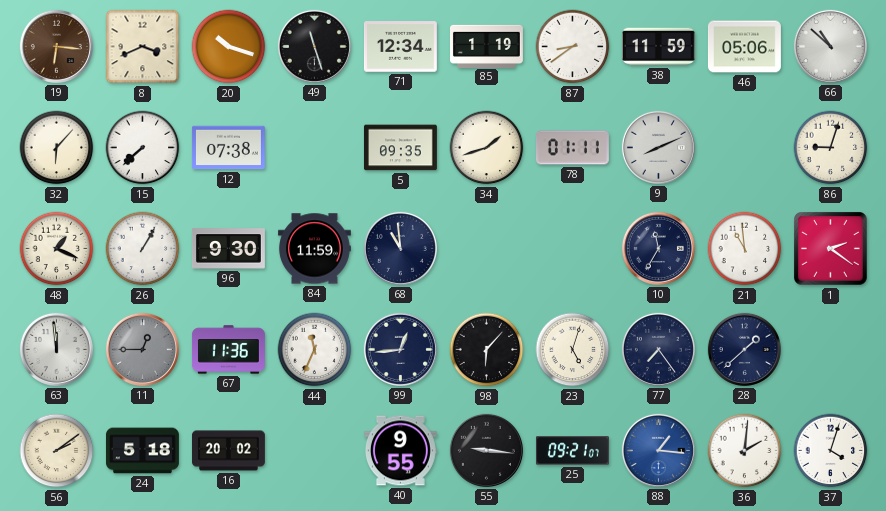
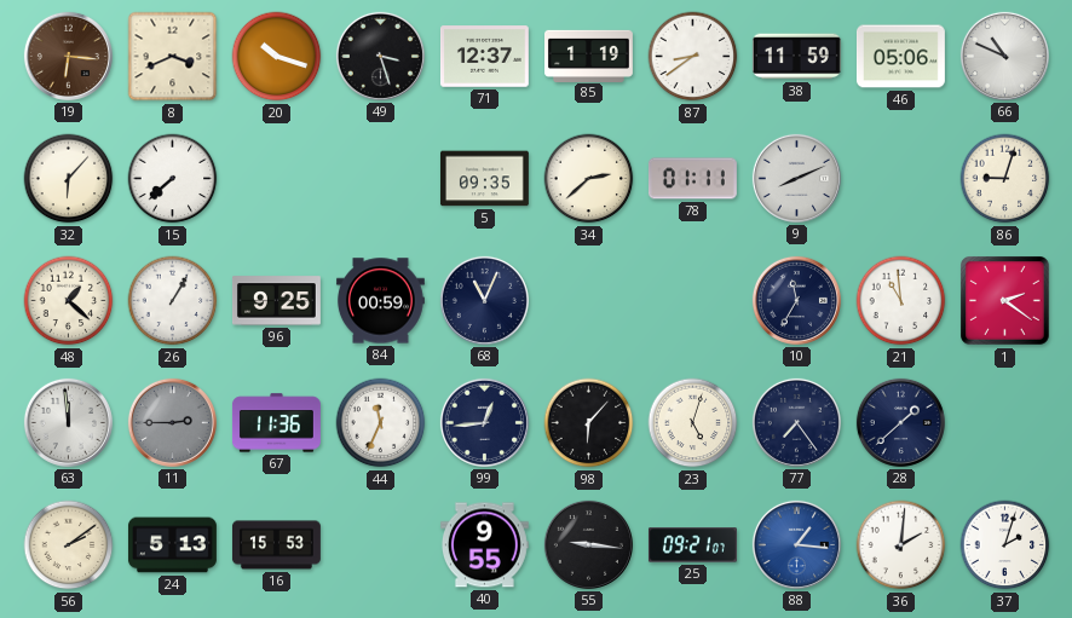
49: 11:27 -> 3:27 (380, 56)
71: 12:34 -> 12:37 (484, 57)
66: 10:52 -> 10:49 (1004, 56)
12: 07:38 -> none (228, 148)
34: 1:42 -> 2:38 (589, 179)
48: 1:19 -> 1:22 (69, 301)
96: 9:30 -> 9:25 (276, 301)
84: 11:59 -> 00:59 (380, 301)
68: 10:59 -> 11:04 (484, 300)
11: 12:45 -> 2:45 (172, 422)
24: 5:18 -> 5:13 (173, 545)
16: 20:02 -> 15:53 (276, 545)
37: 4:03 -> 2:03 (1005, 545)
